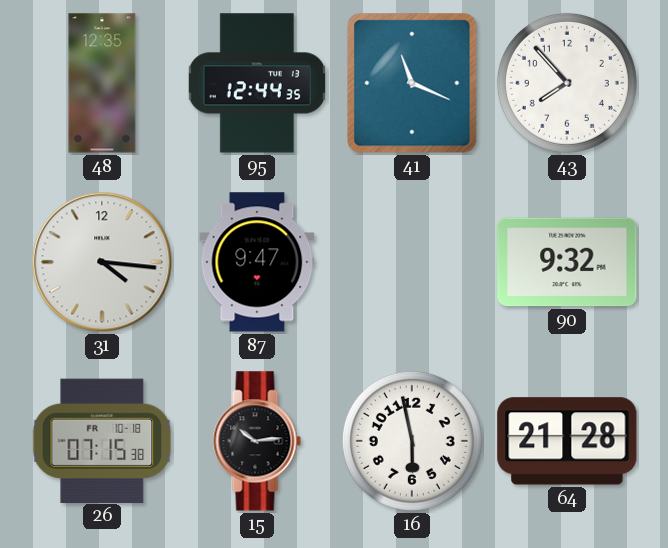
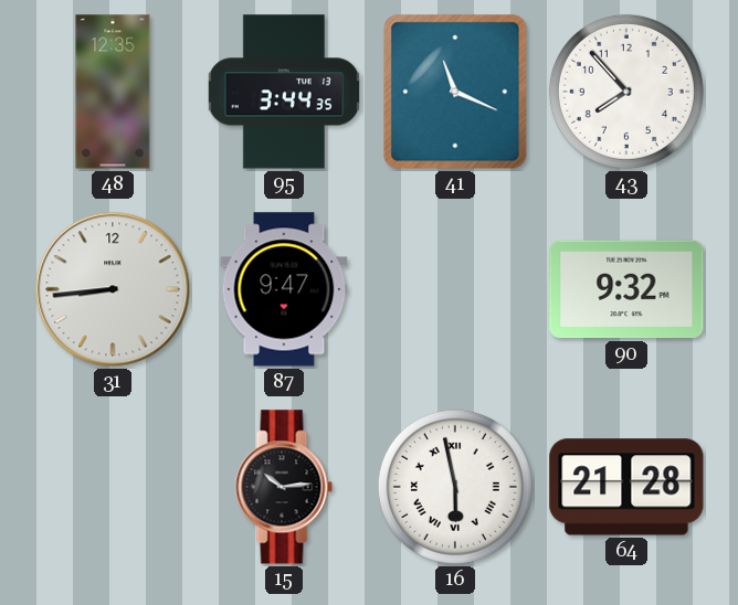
95: 12:44 -> 3:44 (283, 92)
31: 4:16 -> 8:44 (113, 289)
26: 07:15 -> none (102, 440)
16 numerals: Arabic -> Roman (455, 487)
